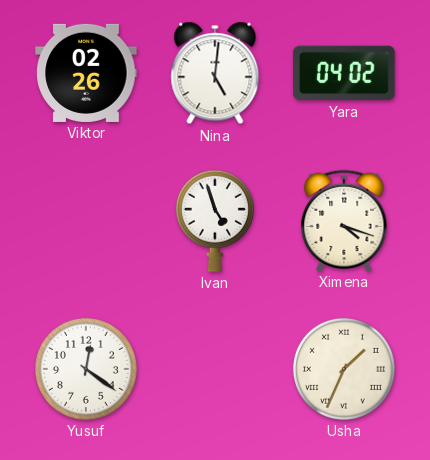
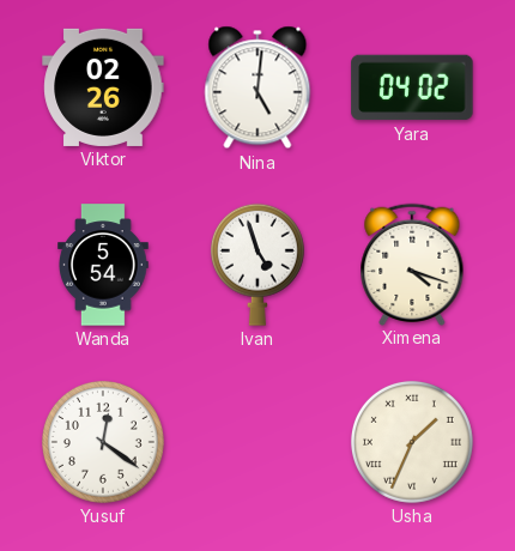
Wanda: none -> 5:54 (104, 265)
